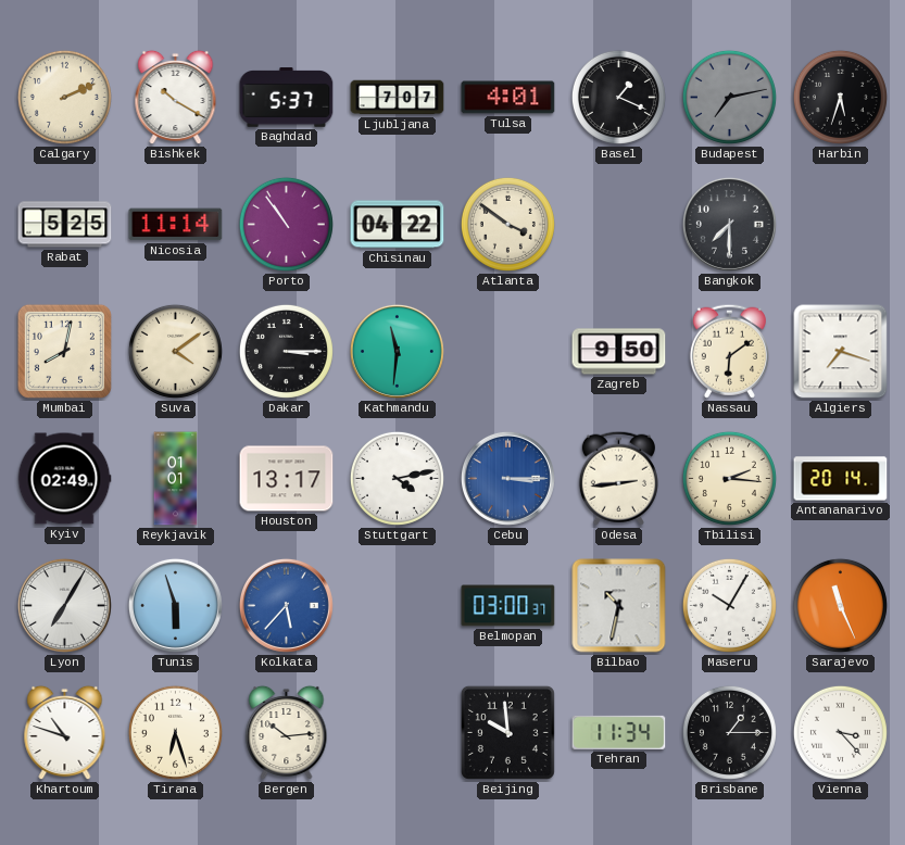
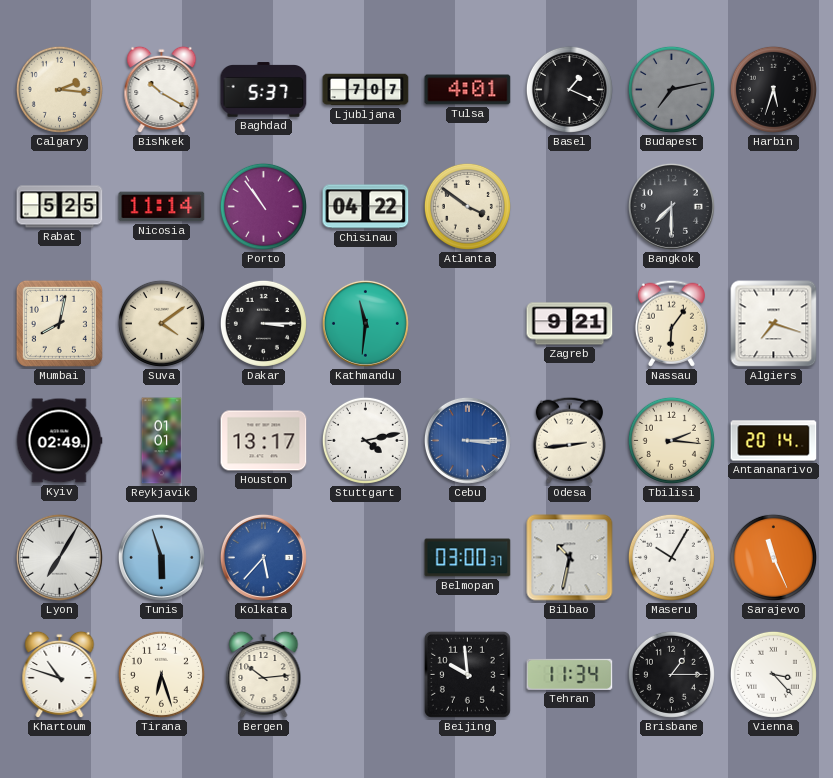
Calgary: 2:11 -> 2:16 (59, 89)
Zagreb: 9:50 -> 9:21 (570, 324)
Nassau: 6:09 -> 6:06 (671, 323)
